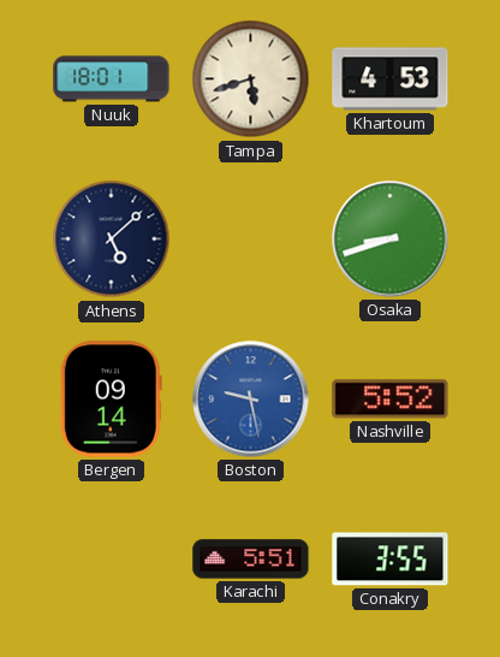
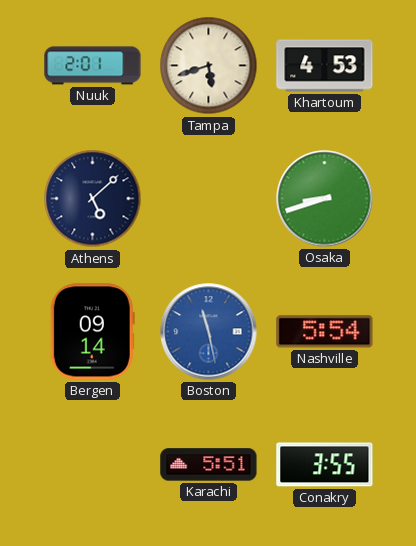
Nuuk: 18:01 -> 2:01 (93, 66)
Boston: 9:28 -> 11:28 (209, 332)
Nashville: 5:52 -> 5:54 (325, 332)
